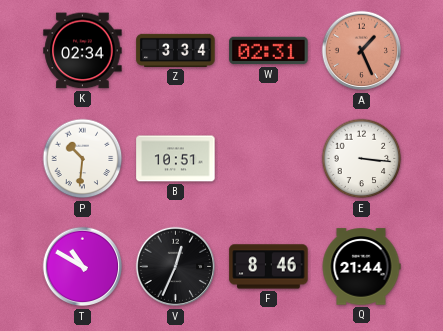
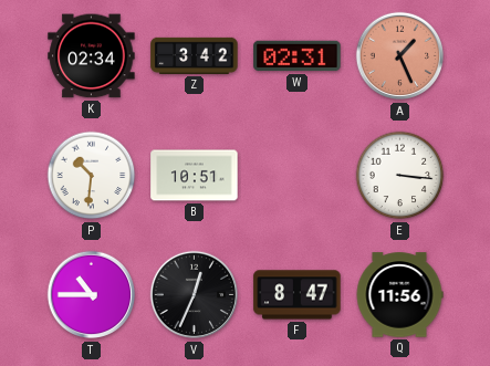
Z: 3:34 -> 3:42 (195, 55)
T: 10:50 -> 10:45 (92, 295)
F: 8:46 -> 8:47 (298, 295)
Q: 21:44 -> 11:56 (399, 295)
